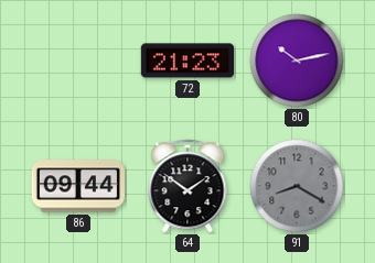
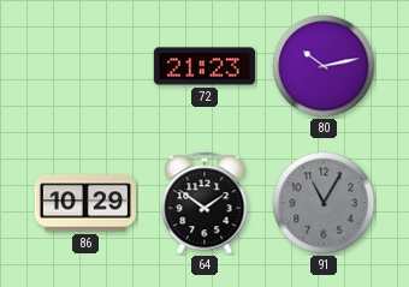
86: 09:44 -> 10:29 (84, 203)
91: 8:20 -> 11:05 (324, 203)
